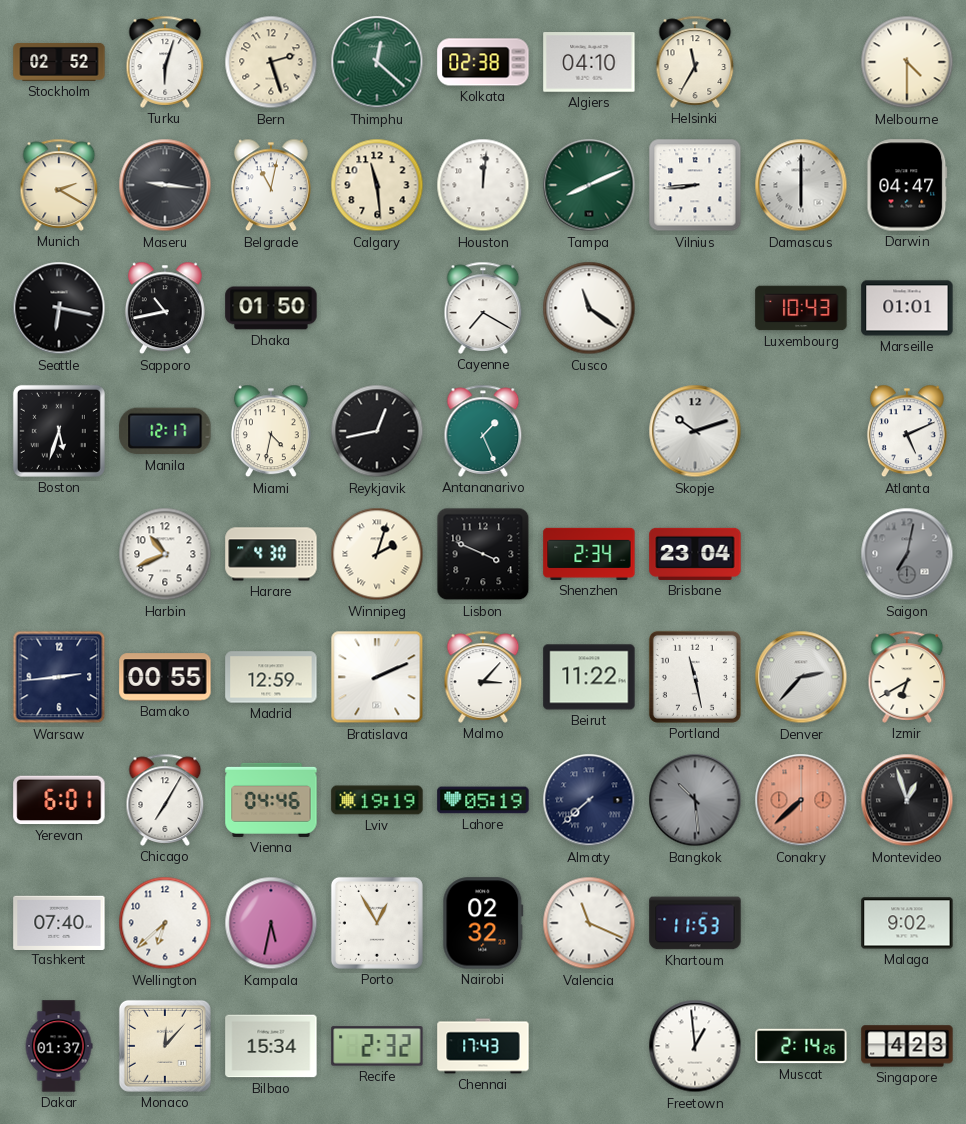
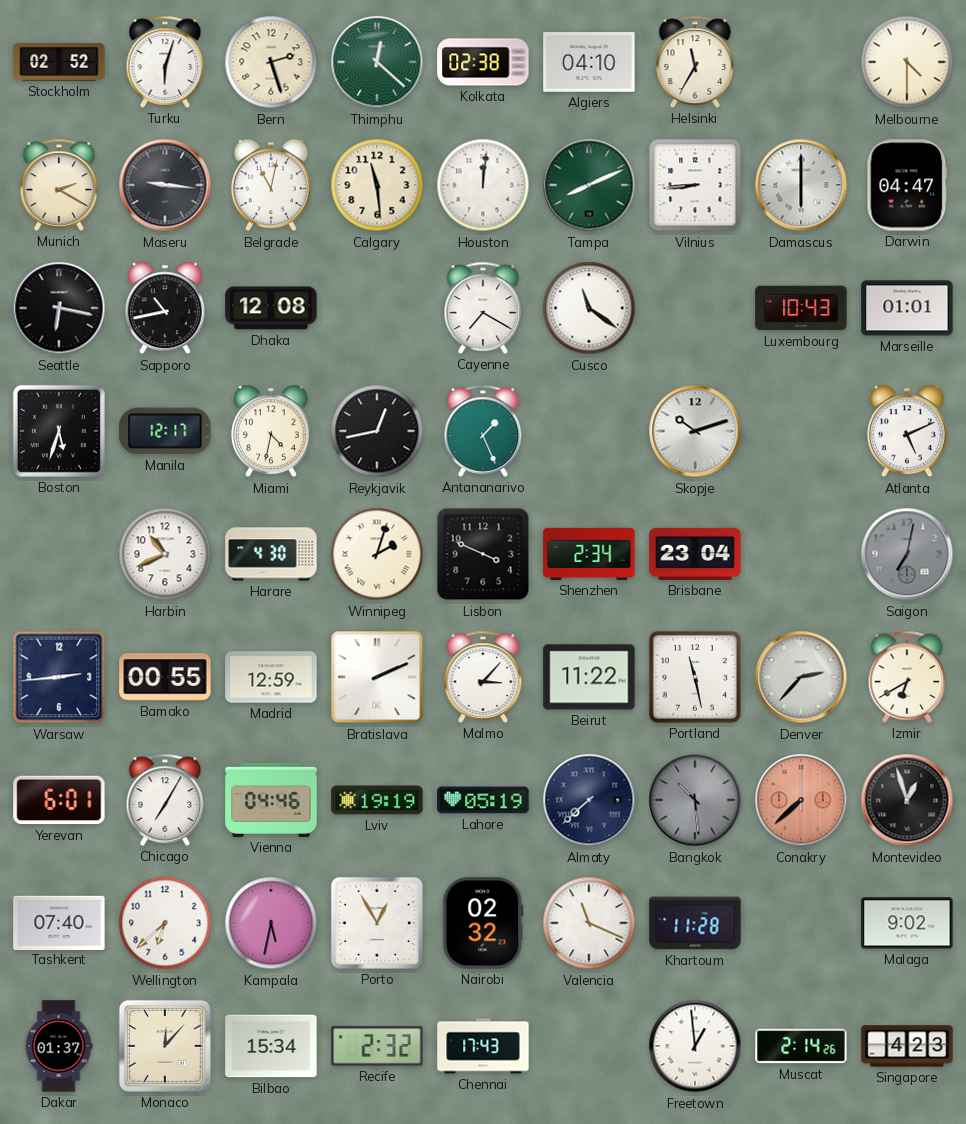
Dhaka: 01:50 -> 12:08 (271, 308)
Khartoum: 11:53 -> 11:28 (695, 923)
